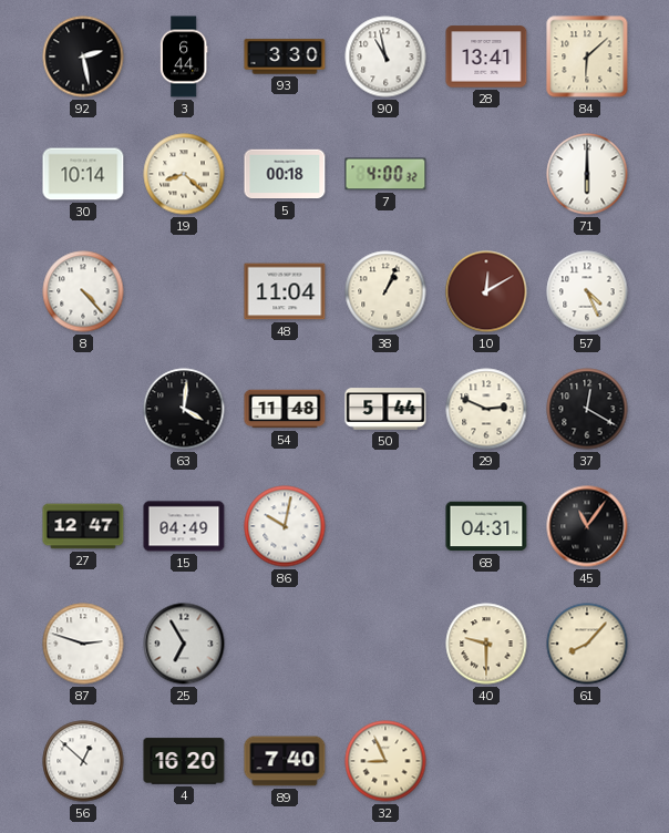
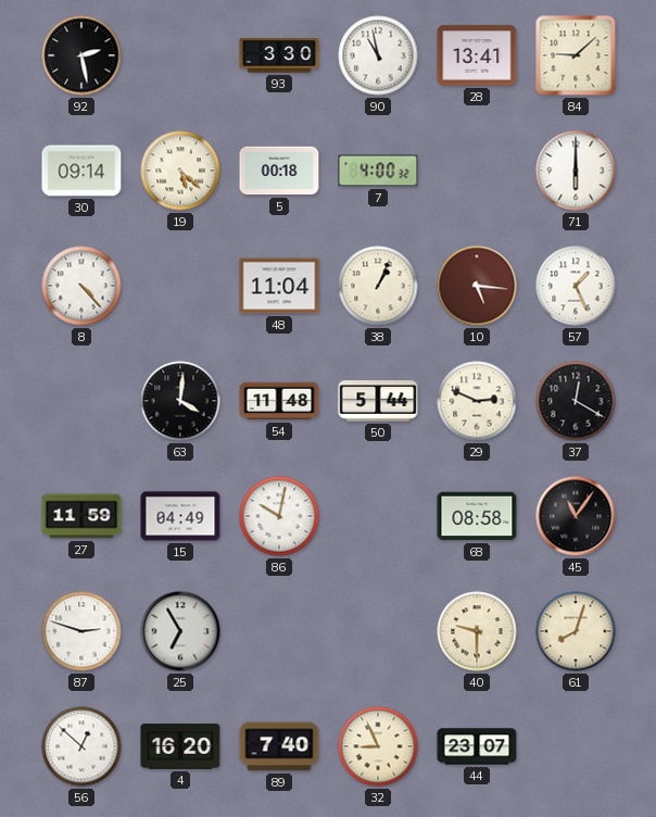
3: 6:44 -> none (184, 56)
84: 6:08 -> 9:08 (576, 55)
30: 10:14 -> 09:14 (81, 171)
19: 8:22 -> 5:22 (180, 171)
10: 12:10 -> 5:16 (477, 286)
57: 4:26 -> 1:26 (576, 286)
27: 12:47 -> 11:59 (81, 516)
68: 04:31 -> 08:58 (477, 516)
61: 8:07 -> 8:03 (576, 631)
44: none -> 23:07 (477, 746)
